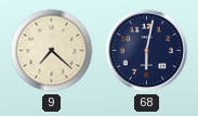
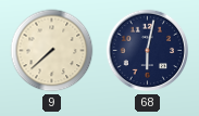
9: 7:22 -> 7:38 (52, 51)
